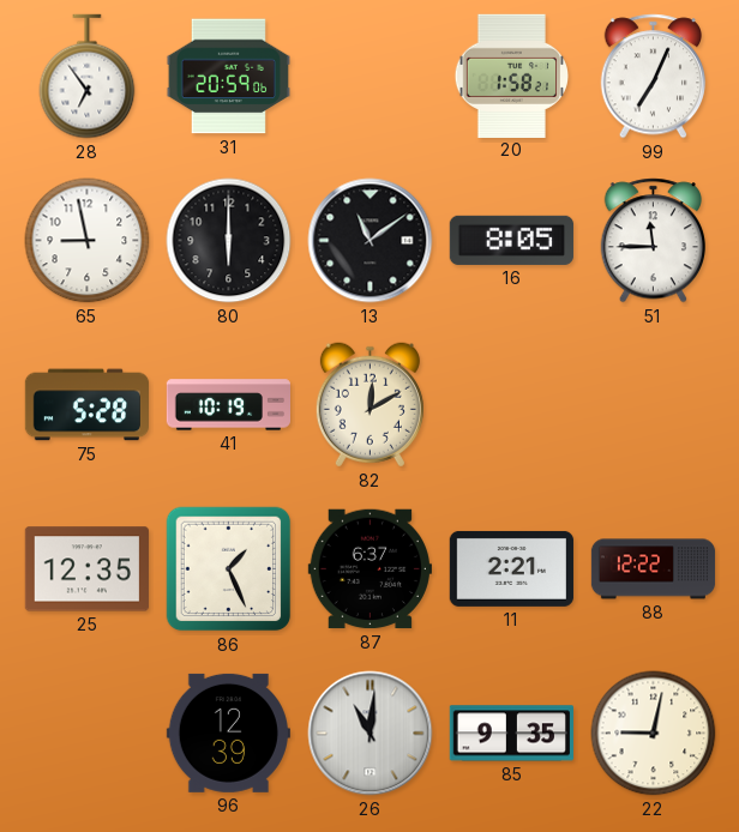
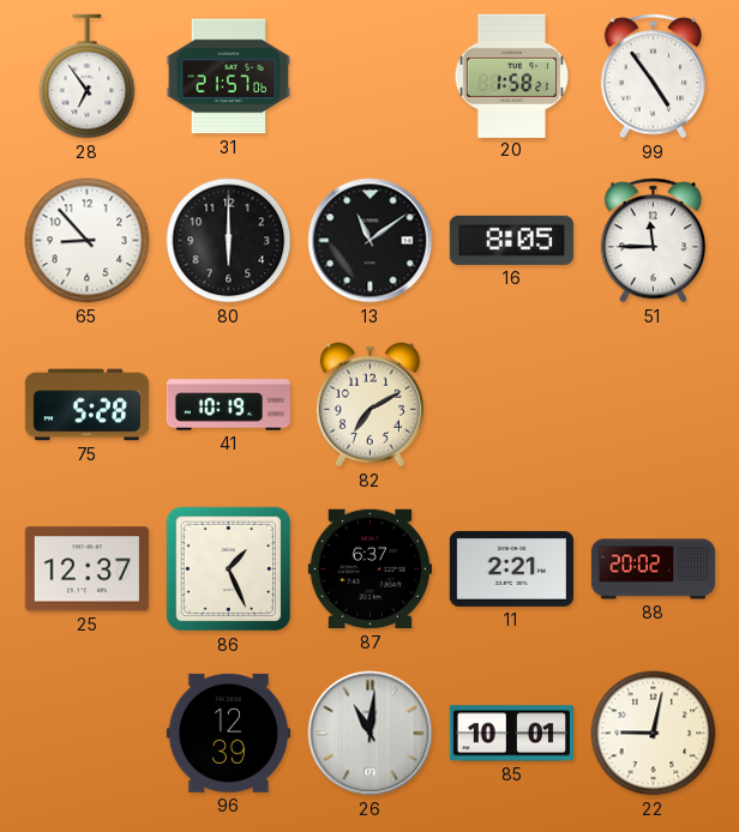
31: 20:59 -> 21:57 (228, 77)
99: 7:04 -> 4:54 (654, 77)
65: 8:58 -> 8:53 (88, 241)
82: 12:10 -> 7:10 (369, 405)
25: 12:35 -> 12:37 (86, 569)
88: 12:22 -> 20:02 (654, 569)
85: 9:35 -> 10:01 (511, 734)
